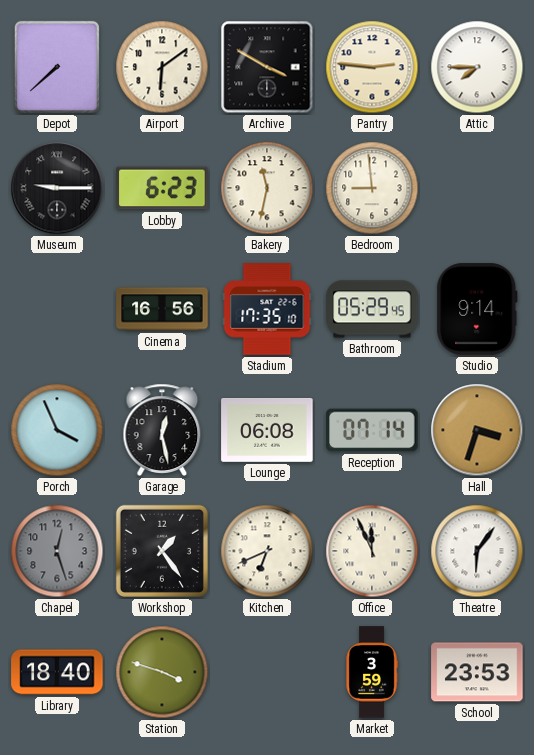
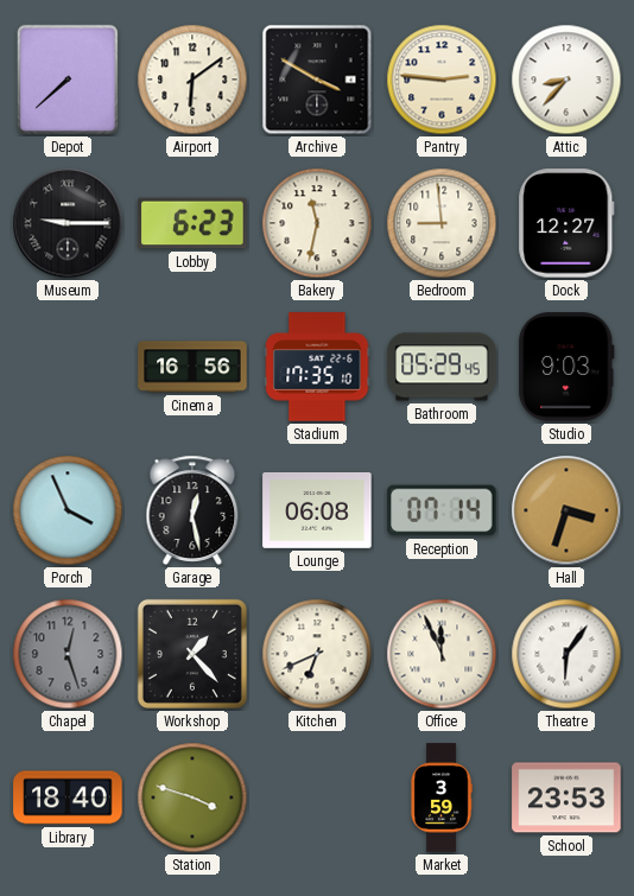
Attic: 7:45 -> 8:37 (566, 80)
Dock: none -> 12:27 (566, 223)
Studio: 9:14 -> 9:03 (566, 367)
Workshop: 1:24 -> 1:23 (192, 654)
